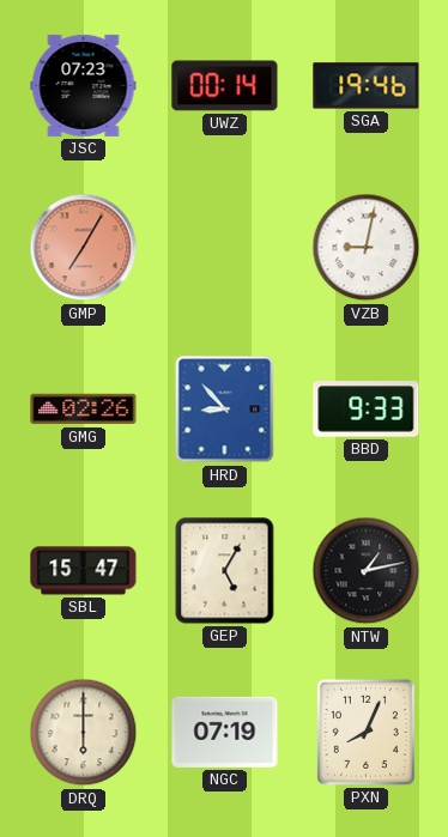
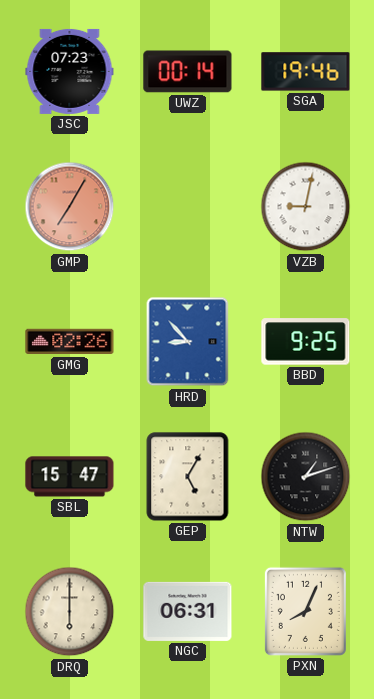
BBD: 9:33 -> 9:25 (306, 342)
NTW: 1:13 -> 1:12 (306, 477)
NGC: 07:19 -> 06:31 (188, 611)
